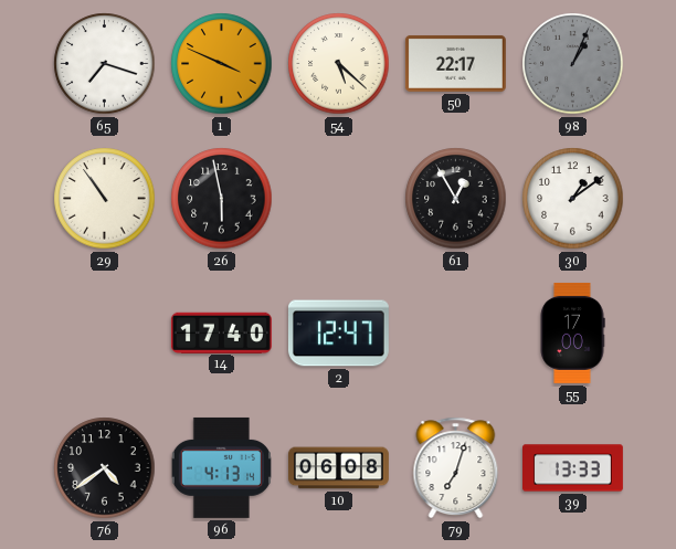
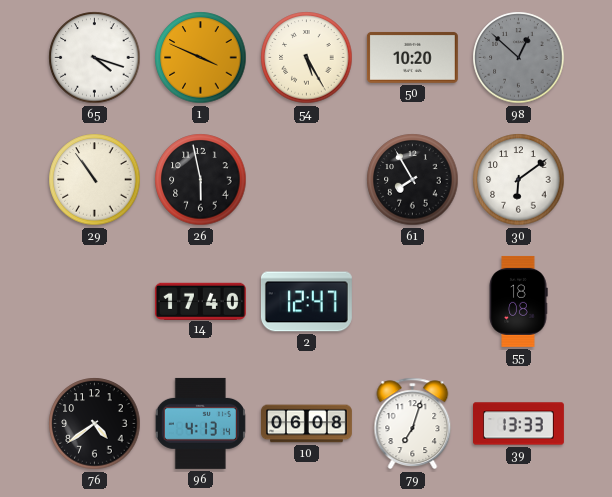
65: 7:18 -> 4:18 (95, 58)
54: 5:22 -> 5:25 (307, 58)
50: 22:17 -> 10:20 (412, 57)
98: 1:04 -> 12:52 (519, 58)
61: 12:55 -> 7:55 (413, 180)
30: 1:09 -> 6:09 (519, 180)
55: 17:00 -> 18:08 (518, 301)
